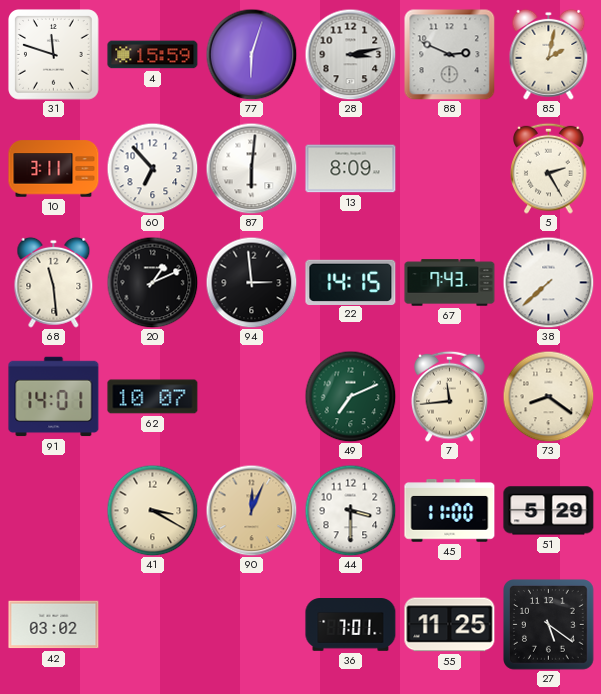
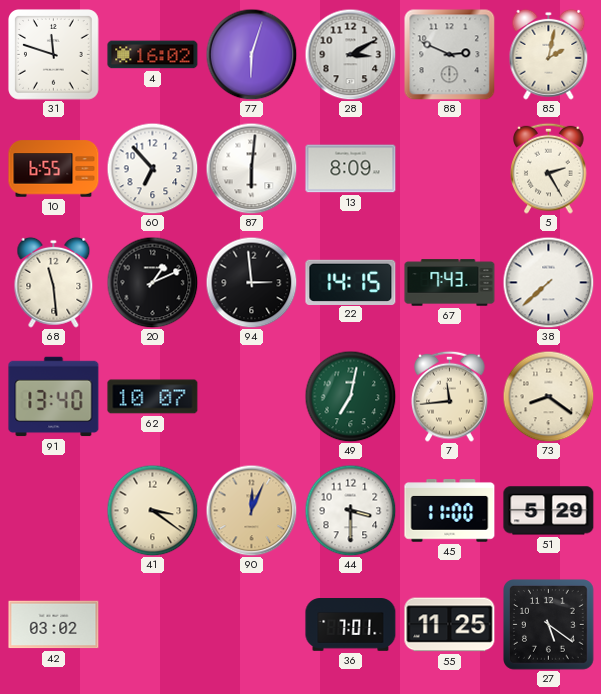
4: 15:59 -> 16:02 (153, 55)
28: 3:13 -> 3:10 (350, 54)
10: 3:11 -> 6:55 (54, 169)
91: 14:01 -> 13:40 (54, 397)
49: 7:11 -> 7:02 (350, 396)
41: 3:20 -> 3:21 (152, 510)
